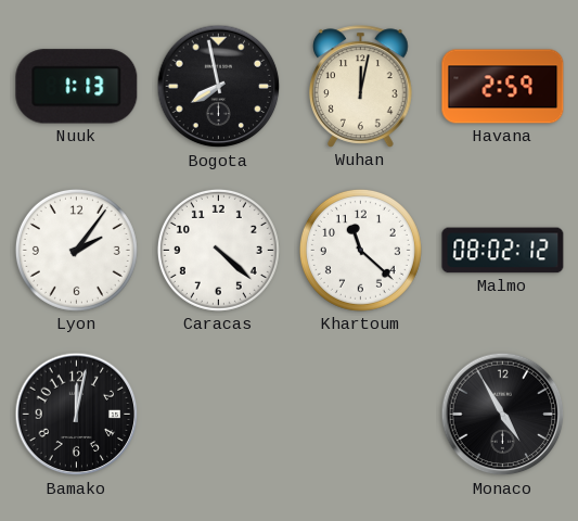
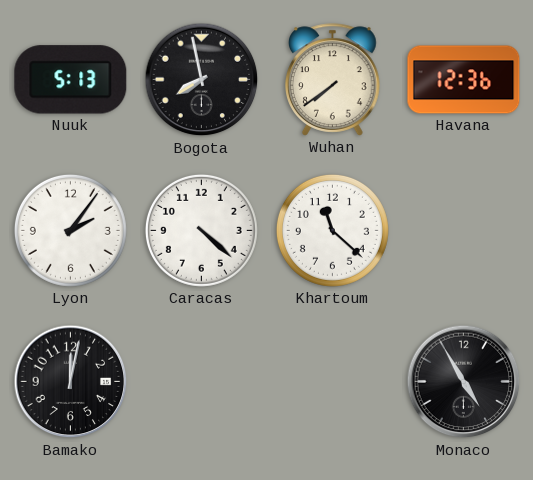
Nuuk: 1:13 -> 5:13 (71, 80)
Wuhan: 12:02 -> 7:39 (333, 80)
Havana: 2:59 -> 12:36 (464, 80)
Malmo: 08:02 -> none (503, 251)
